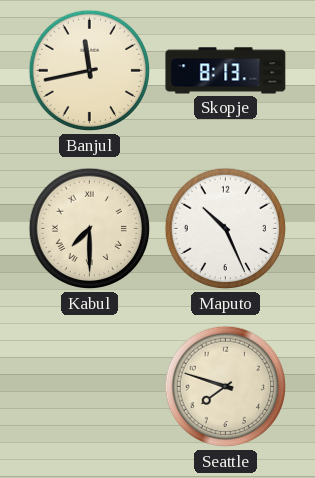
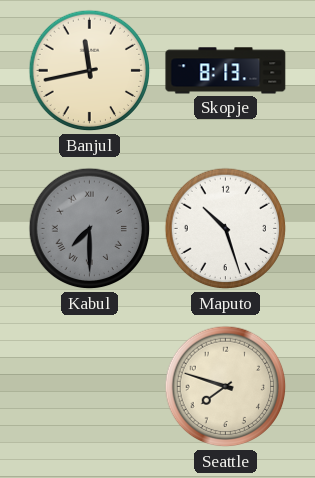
Kabul dial: cream -> grey (90, 229)
Maputo: 10:26 -> 10:27 (226, 229)
